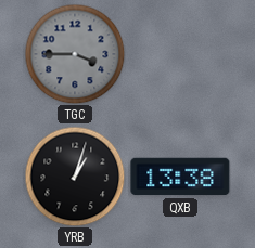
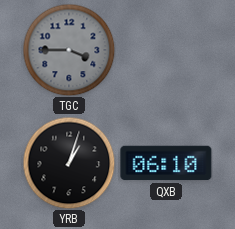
QXB: 13:38 -> 06:10 (166, 163)
